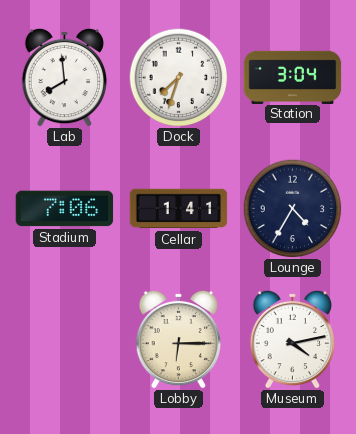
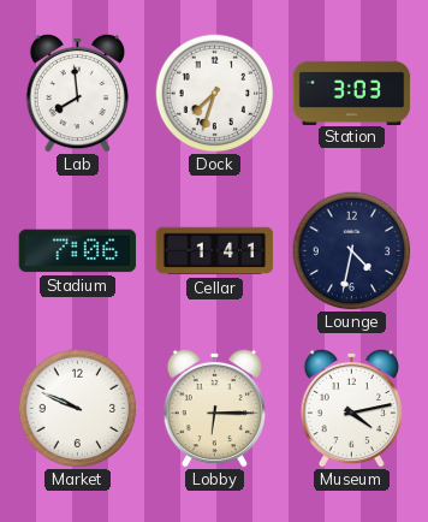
Station: 3:04 -> 3:03 (352, 93)
Lounge: 4:35 -> 4:32 (352, 251)
Market: none -> 9:49 (78, 409)
